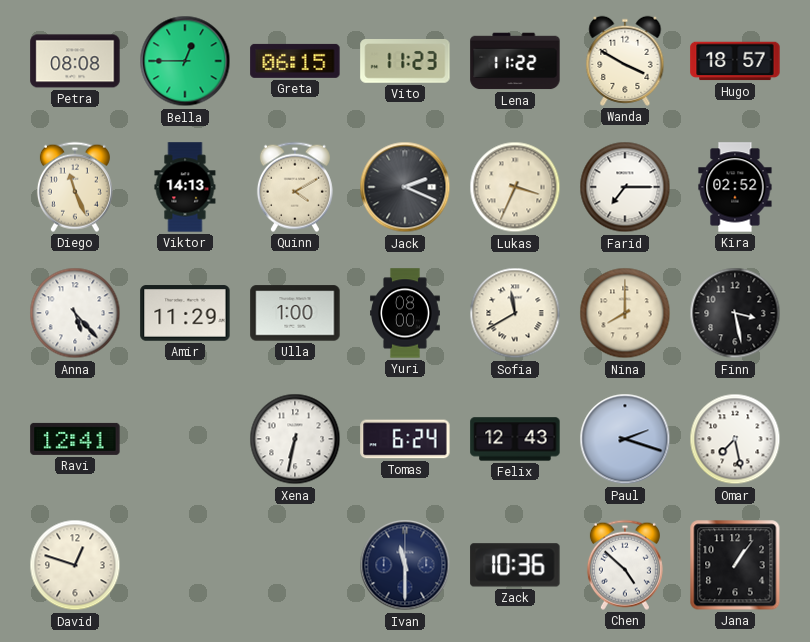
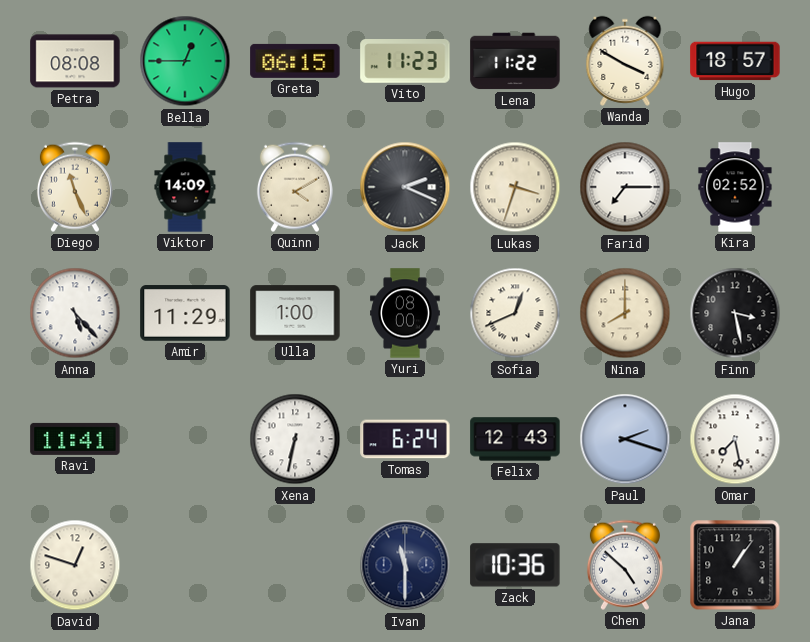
Viktor: 14:13 -> 14:09 (185, 187)
Lukas: 3:34 -> 3:33 (515, 187)
Sofia: 11:40 -> 12:41 (515, 313)
Ravi: 12:41 -> 11:41 (75, 439)
